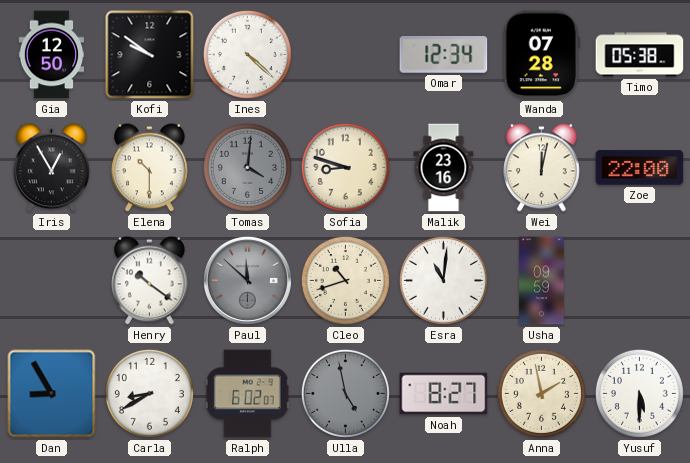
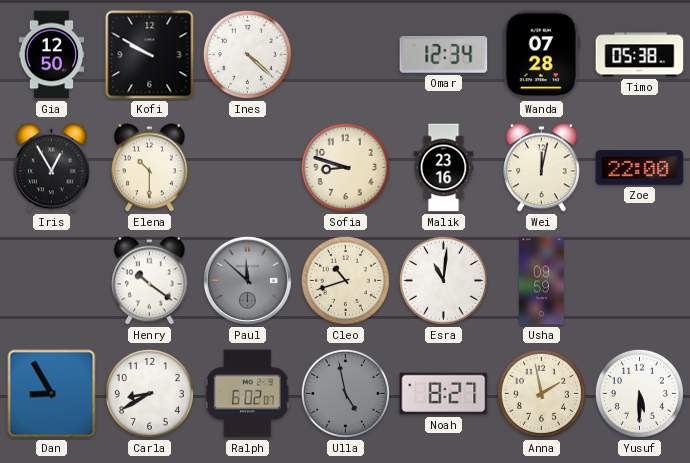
Kofi: 9:51 -> 9:50 (150, 55)
Tomas: 4:01 -> none (247, 167)
